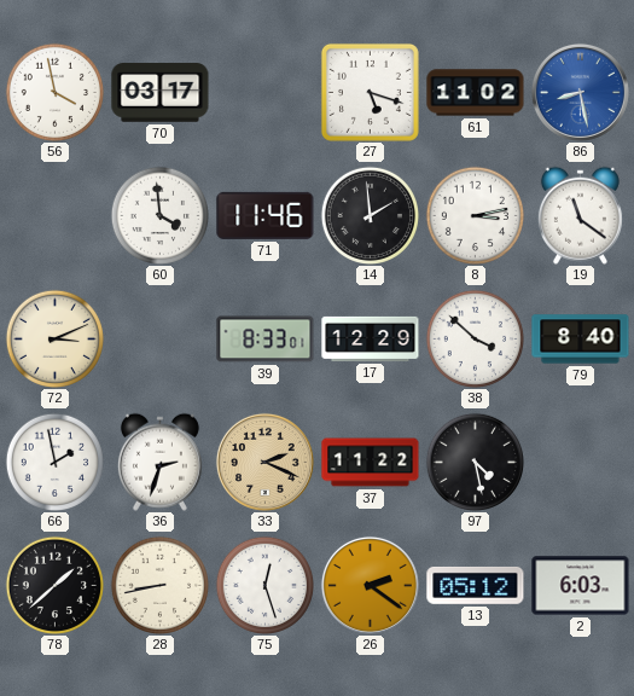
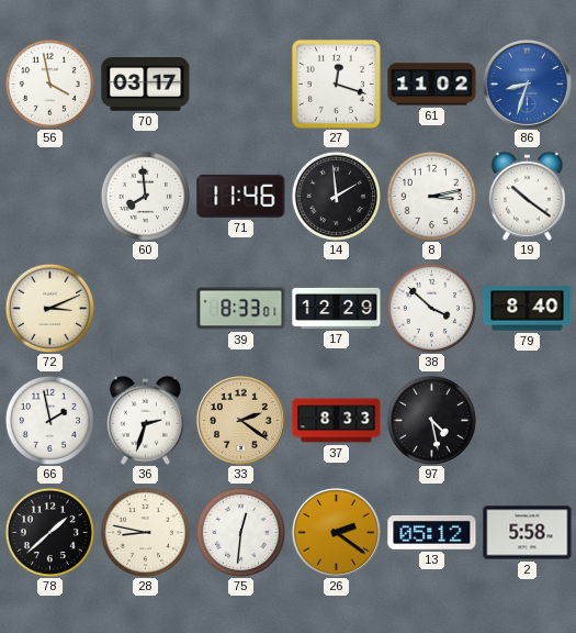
27: 5:18 -> 12:18 (336, 84)
86: 8:28 -> 8:33 (527, 84)
60: 3:59 -> 7:59 (145, 196)
19: 11:21 -> 10:21 (527, 196)
33: 2:19 -> 2:21 (240, 420)
37: 11:22 -> 8:33 (337, 421)
28: 8:43 -> 8:47 (145, 532)
75: 12:27 -> 12:31 (240, 532)
2: 6:03 -> 5:58 (528, 533)
